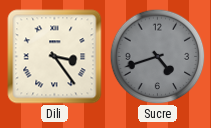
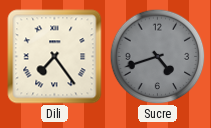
Dili: 3:24 -> 7:24 (55, 57)
